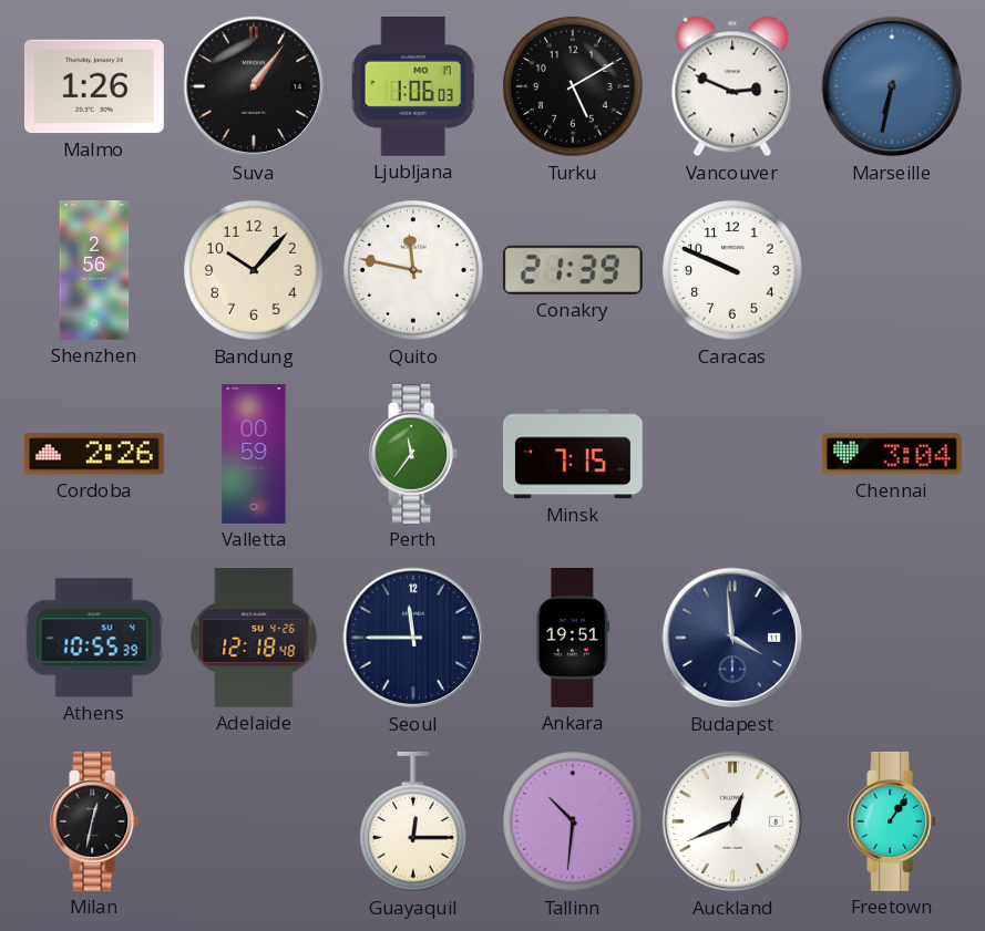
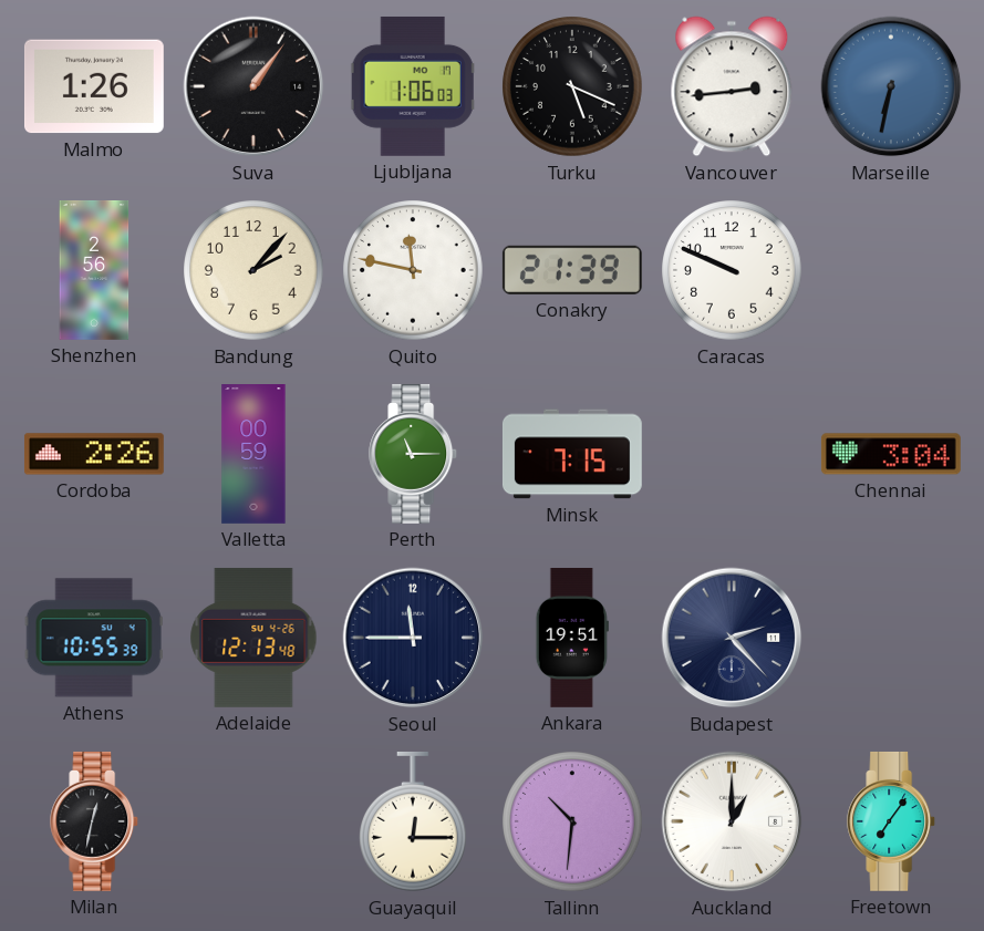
Turku: 5:10 -> 5:19 (572, 86)
Vancouver: 2:49 -> 2:44 (732, 86)
Bandung: 10:07 -> 2:07 (253, 270)
Perth: 11:36 -> 11:15 (414, 454)
Adelaide: 12:18 -> 12:13 (253, 638)
Budapest: 3:59 -> 2:23 (732, 638)
Auckland: 12:41 -> 1:00 (732, 821)
Freetown: 1:06 -> 7:06 (892, 821)
